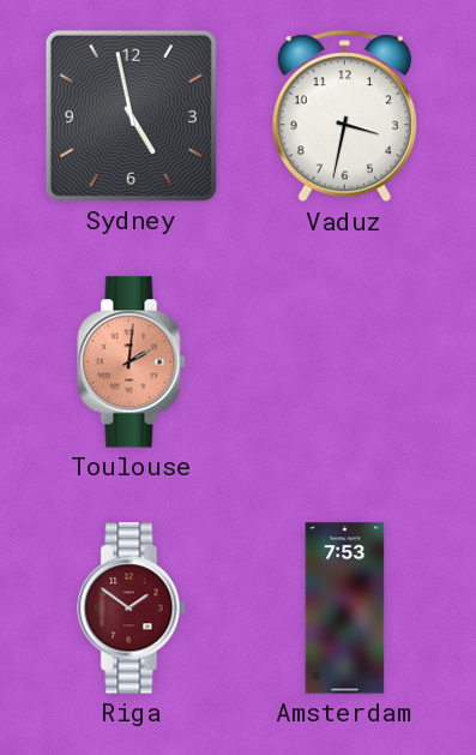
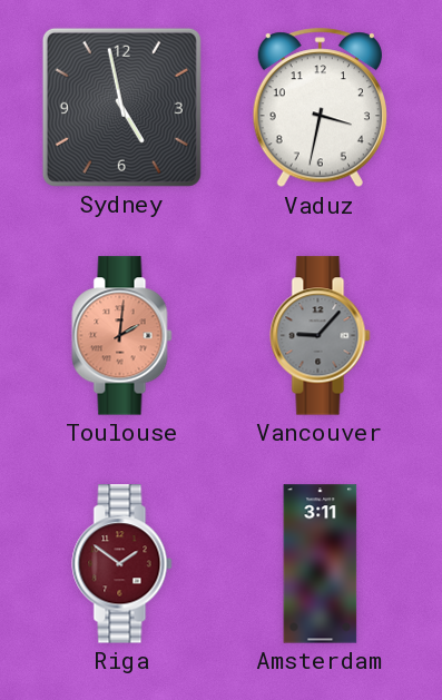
Vancouver: none -> 9:07 (321, 336)
Amsterdam: 7:53 -> 3:11 (321, 564)
